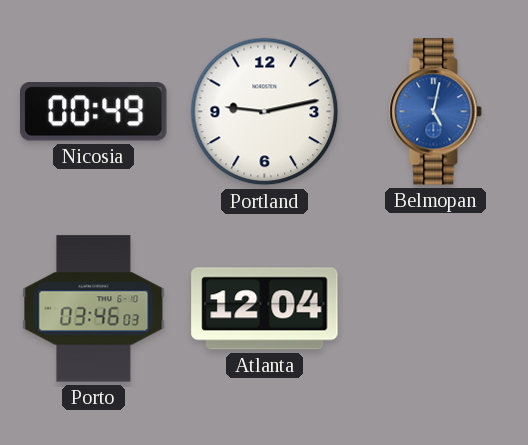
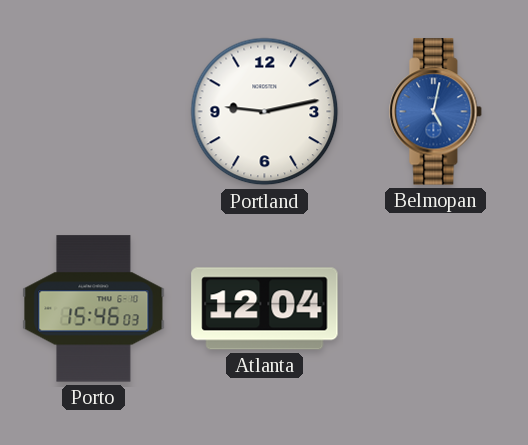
Nicosia: 00:49 -> none (94, 112)
Porto: 03:46 -> 15:46 (94, 309)
